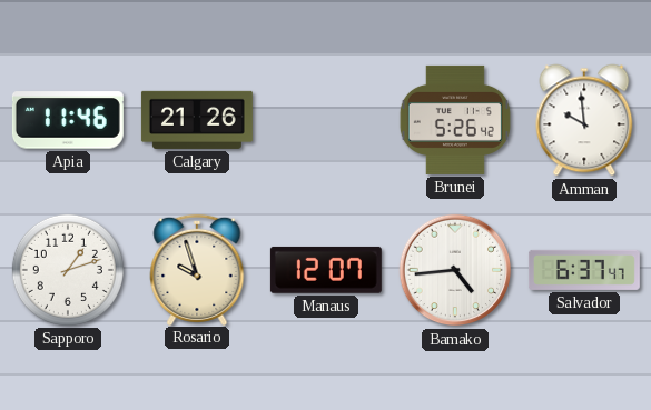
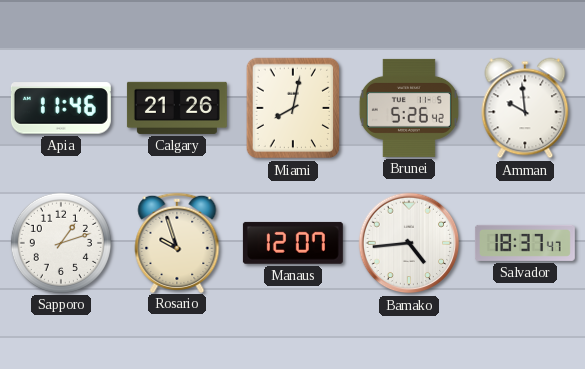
Miami: none -> 8:02 (293, 108)
Salvador: 6:37 -> 18:37 (525, 243)
